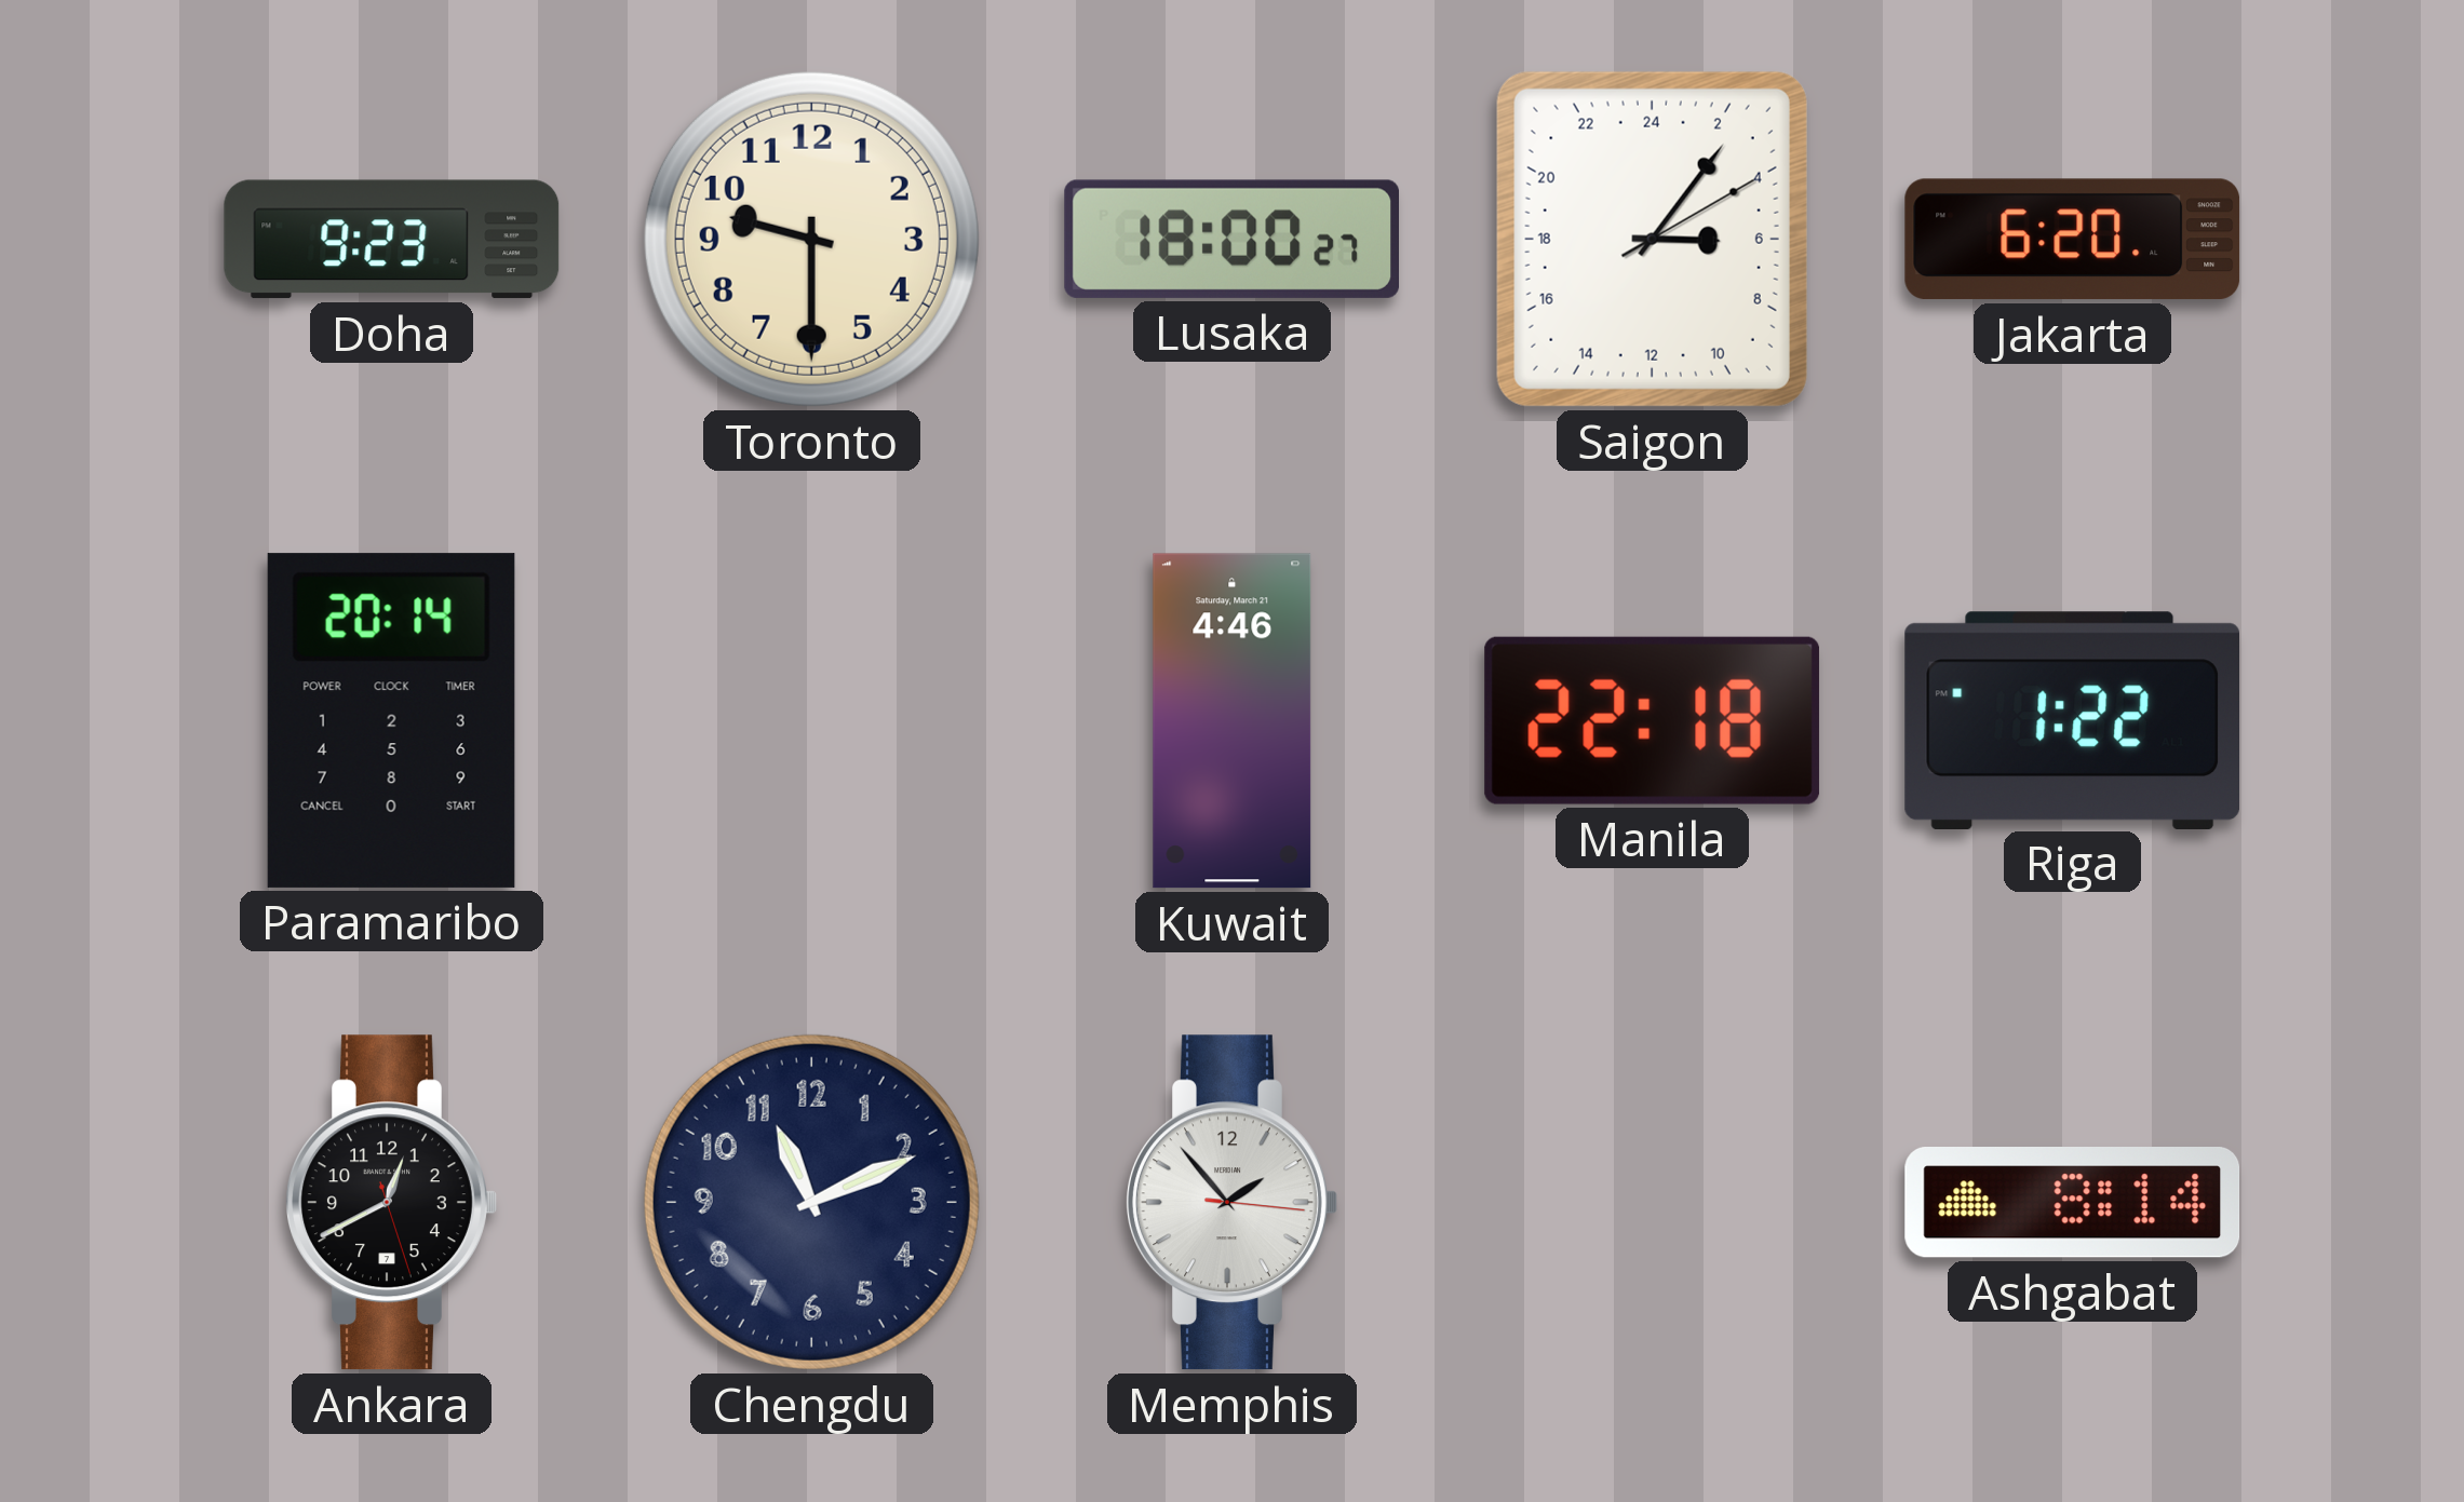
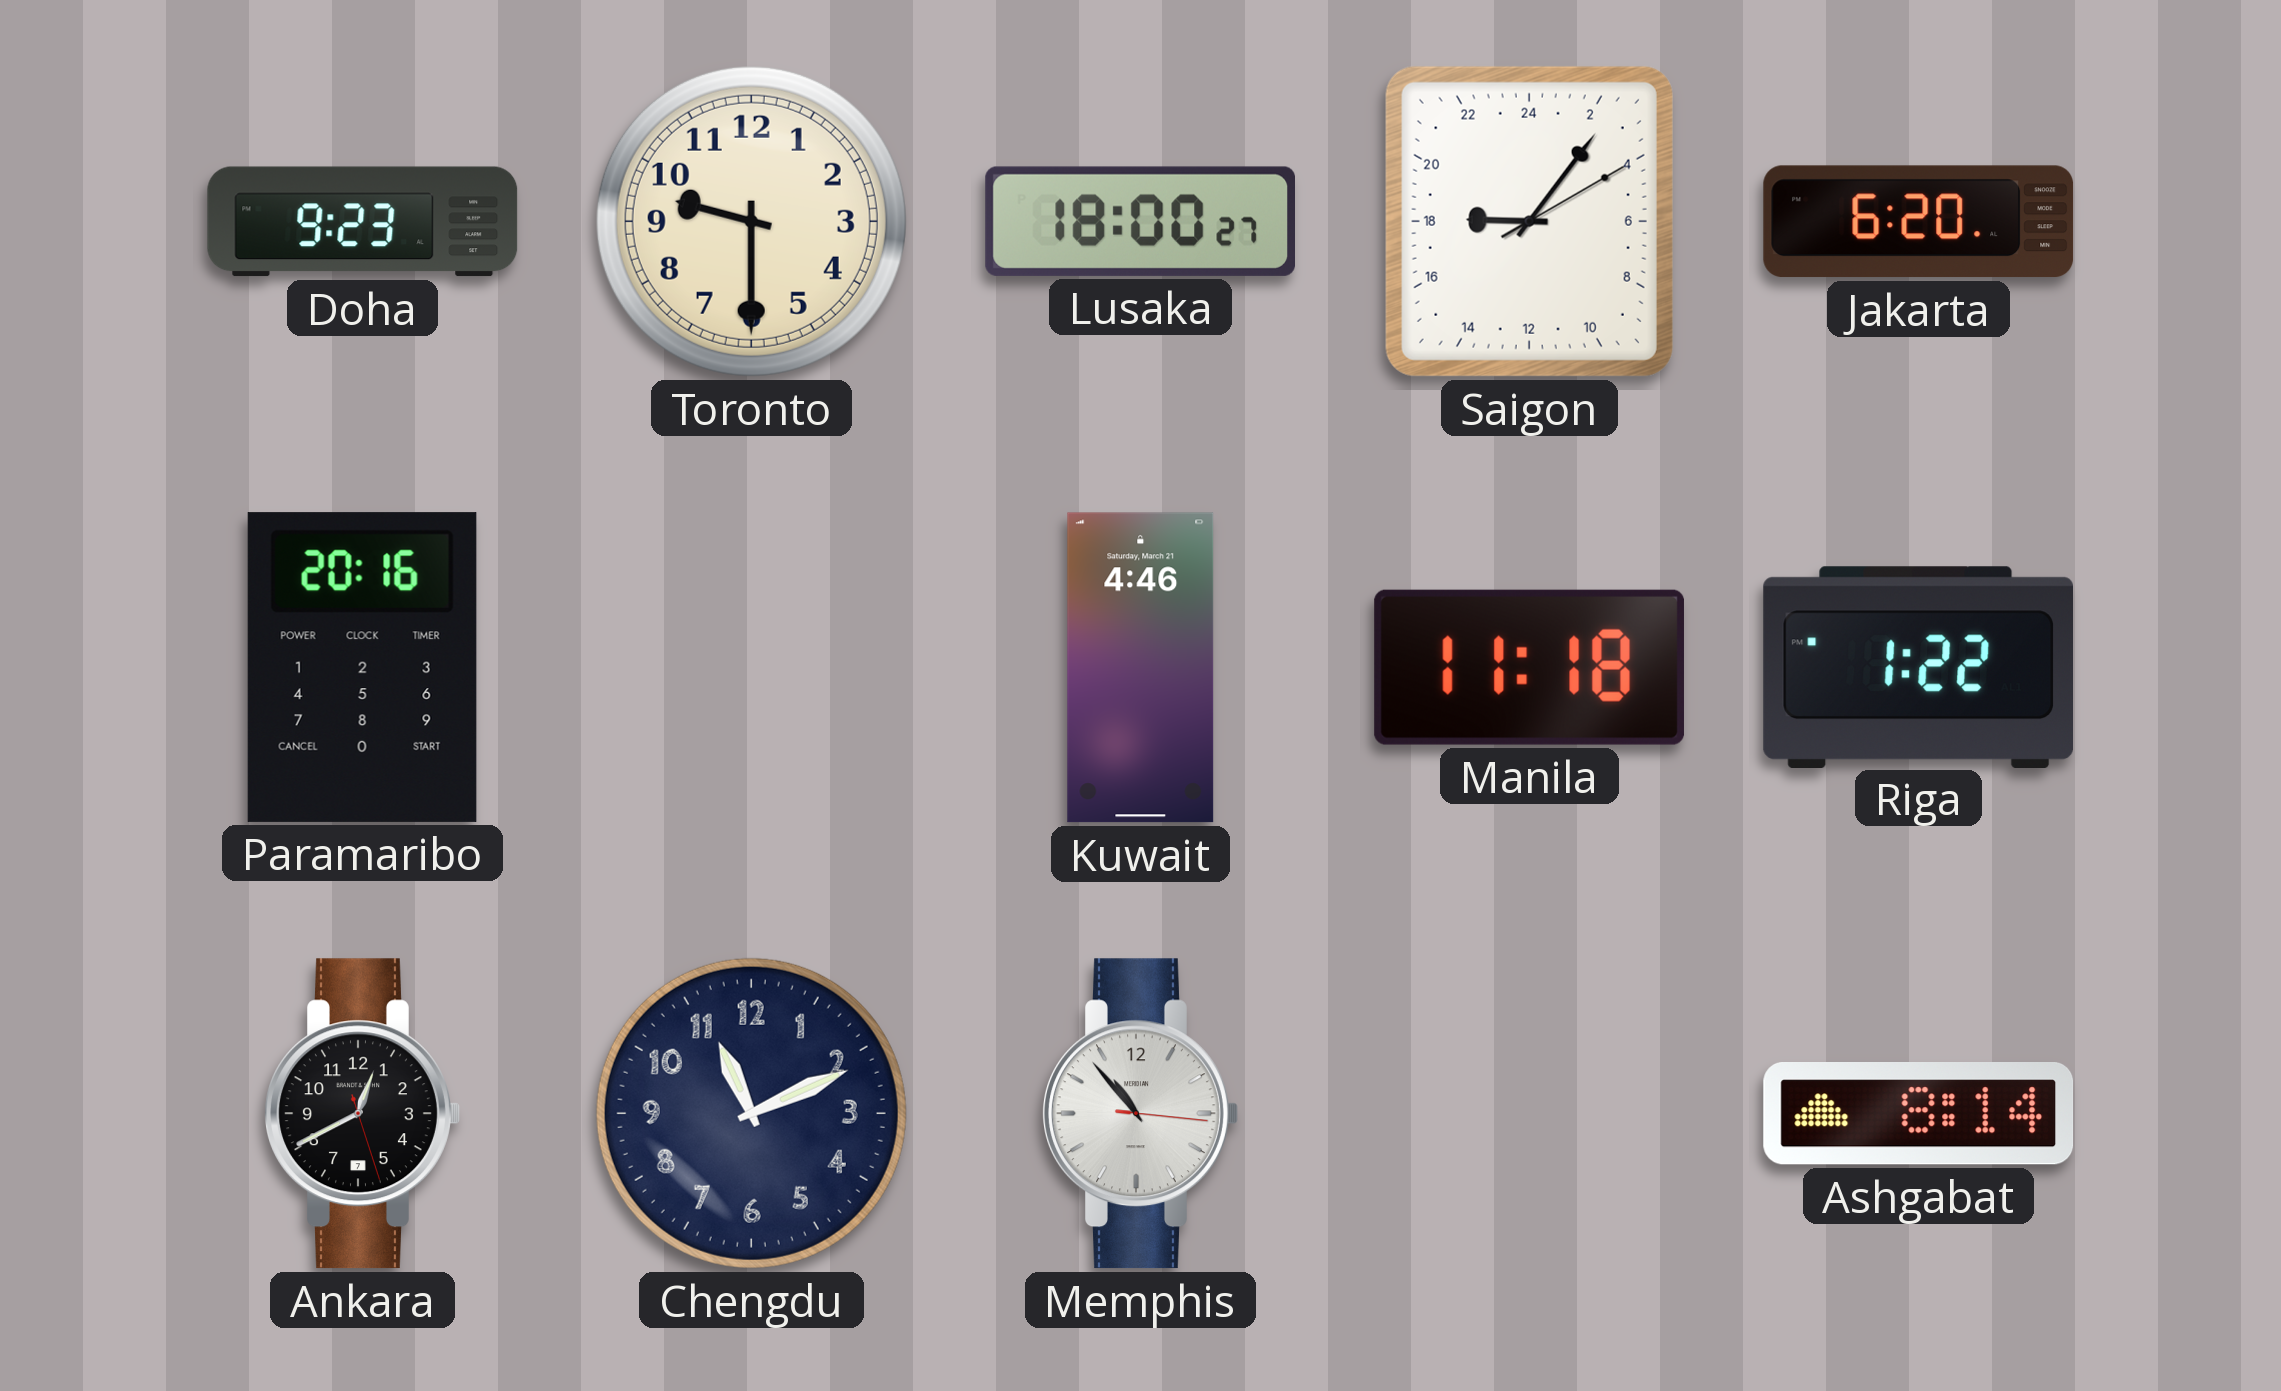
Saigon: 6:06 -> 18:06 (1529, 221)
Paramaribo: 20:14 -> 20:16 (362, 667)
Manila: 22:18 -> 11:18 (1529, 667)
Memphis: 1:53 -> 10:53 (1140, 1114)
